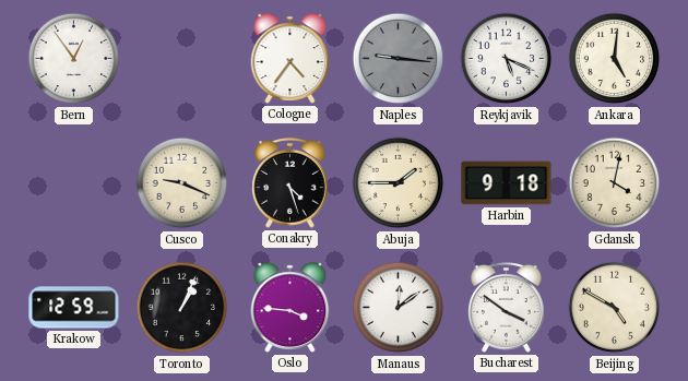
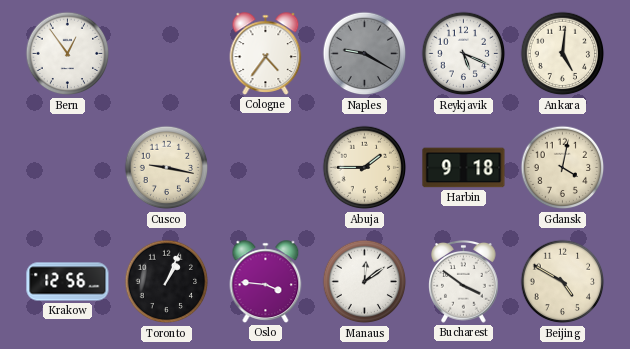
Naples: 9:16 -> 9:20 (365, 54)
Cusco: 9:19 -> 9:17 (167, 168)
Conakry: 4:27 -> none (290, 183)
Krakow: 12:59 -> 12:56 (68, 282)
